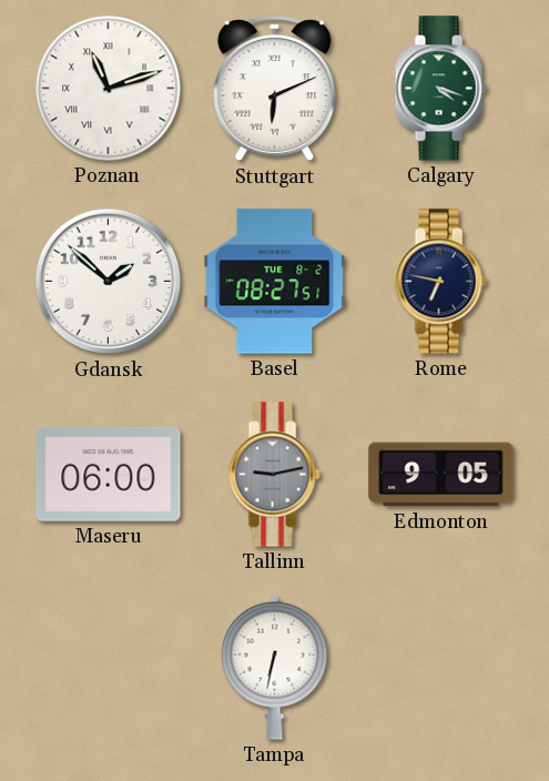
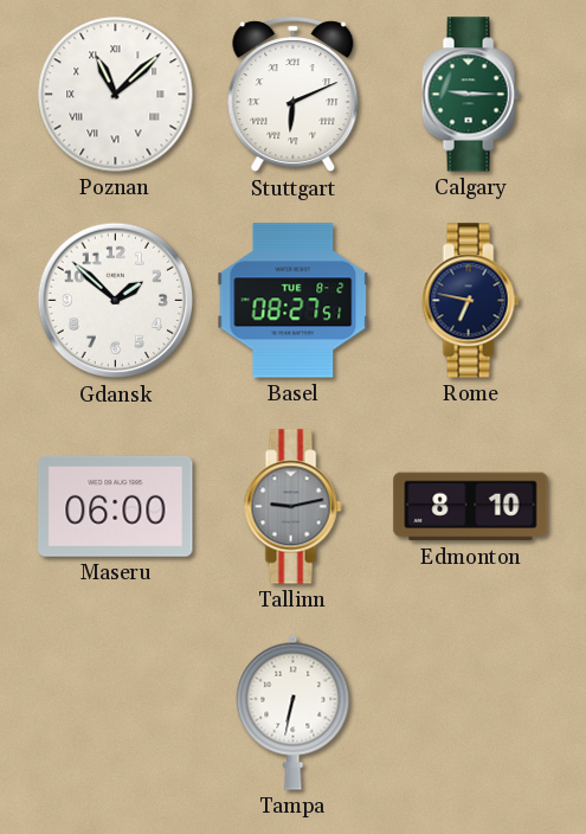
Poznan: 11:12 -> 11:08 (116, 95)
Calgary: 4:18 -> 9:15 (470, 95)
Edmonton: 9:05 -> 8:10 (471, 507)
